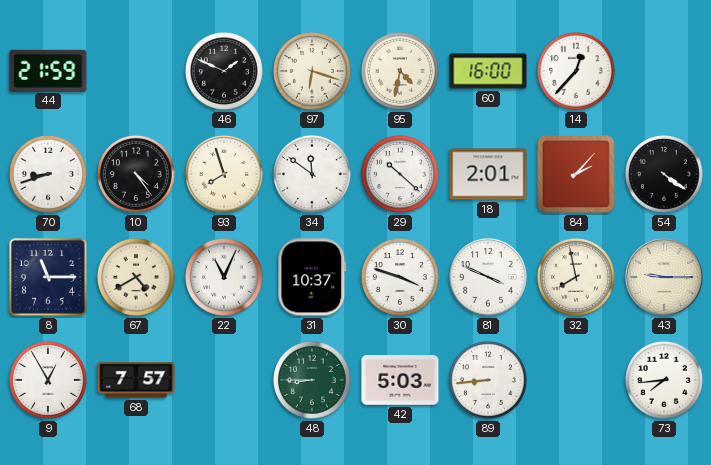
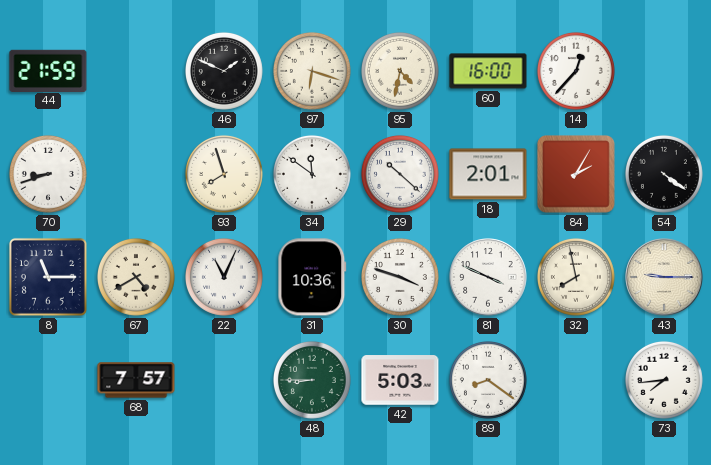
10: 4:24 -> none (136, 174)
84: 2:07 -> 2:05 (577, 175)
31: 10:37 -> 10:36 (312, 277)
9: 12:55 -> none (48, 380)
89: 8:44 -> 8:21 (488, 380)
